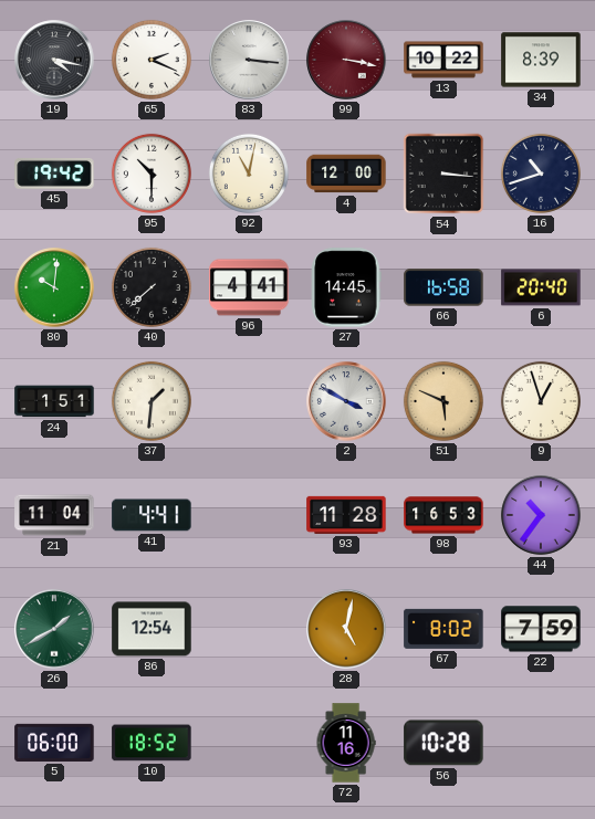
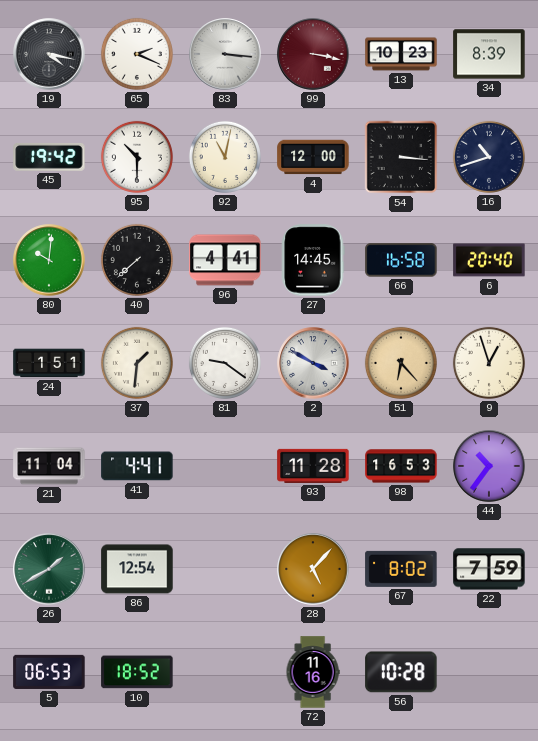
13: 10:22 -> 10:23 (401, 54)
81: none -> 9:21 (225, 363)
51: 5:49 -> 6:23 (401, 363)
28: 5:02 -> 5:07 (313, 569)
5: 06:00 -> 06:53 (49, 672)
